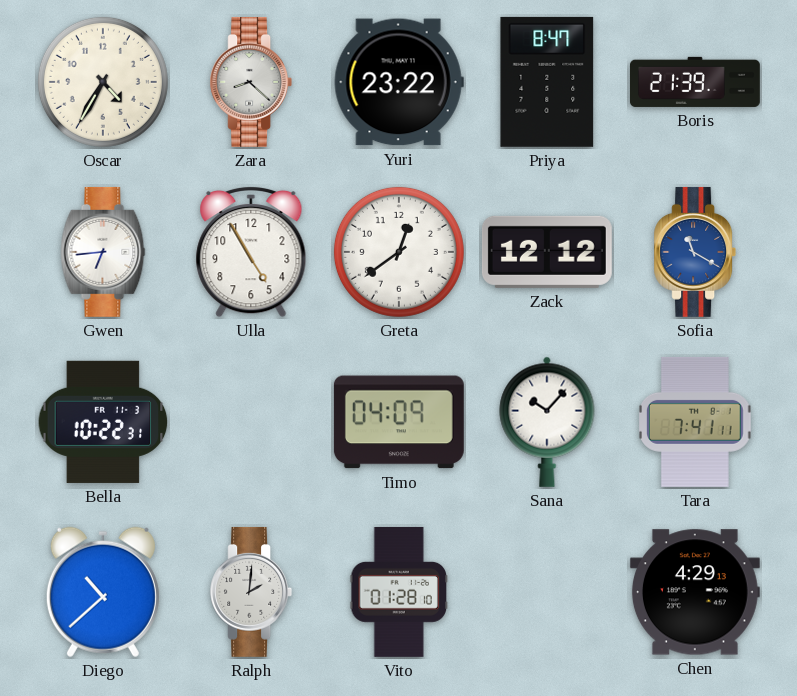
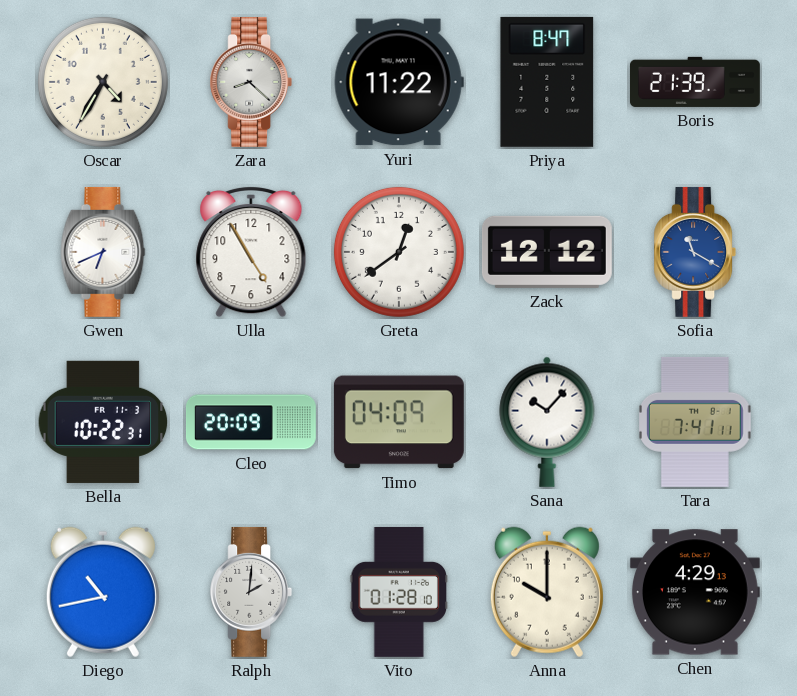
Yuri: 23:22 -> 11:22 (399, 82)
Gwen: 6:44 -> 6:41 (103, 252)
Cleo: none -> 20:09 (251, 422)
Diego: 10:38 -> 10:43 (103, 592)
Anna: none -> 10:00 (547, 592)
